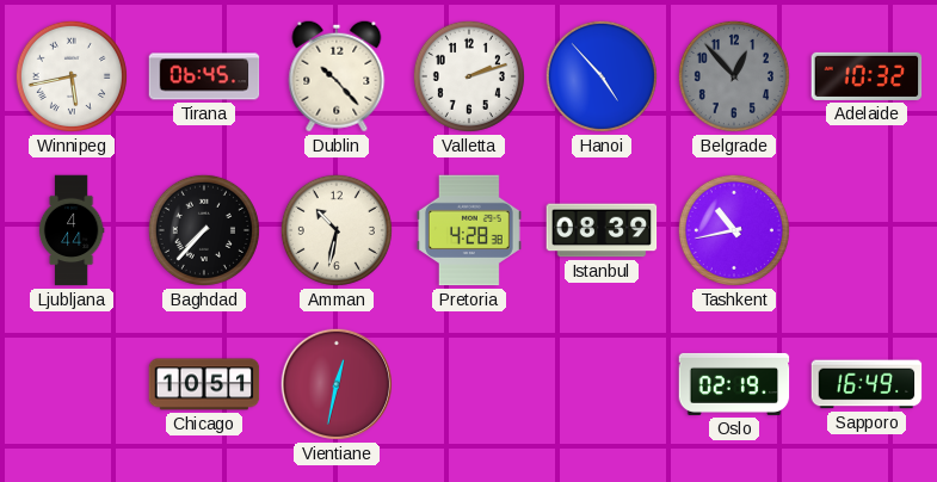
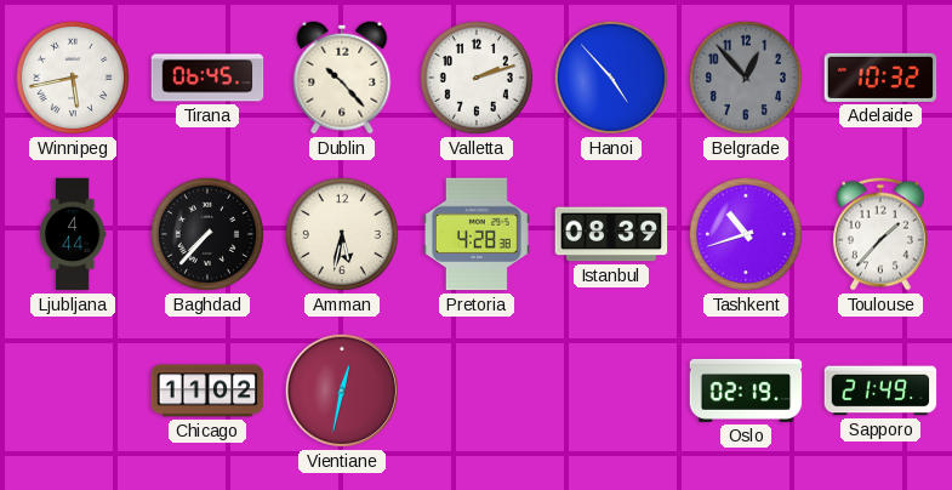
Amman: 10:32 -> 5:32 (342, 234)
Tashkent: 10:43 -> 10:42 (746, 234)
Toulouse: none -> 1:37 (882, 234)
Chicago: 10:51 -> 11:02 (207, 391)
Sapporo: 16:49 -> 21:49 (880, 391)
